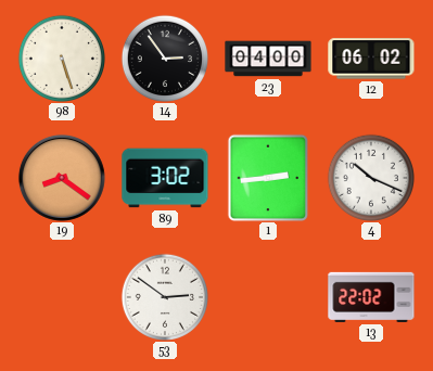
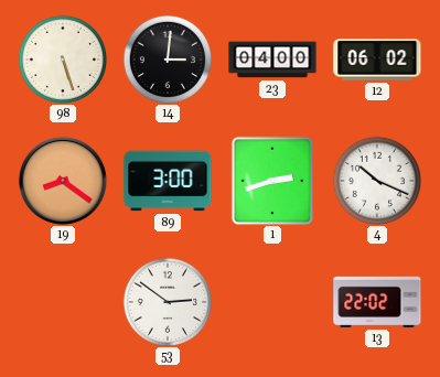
14: 2:54 -> 3:01 (167, 58)
89: 3:02 -> 3:00 (168, 181)
1: 2:44 -> 2:42 (272, 181)
